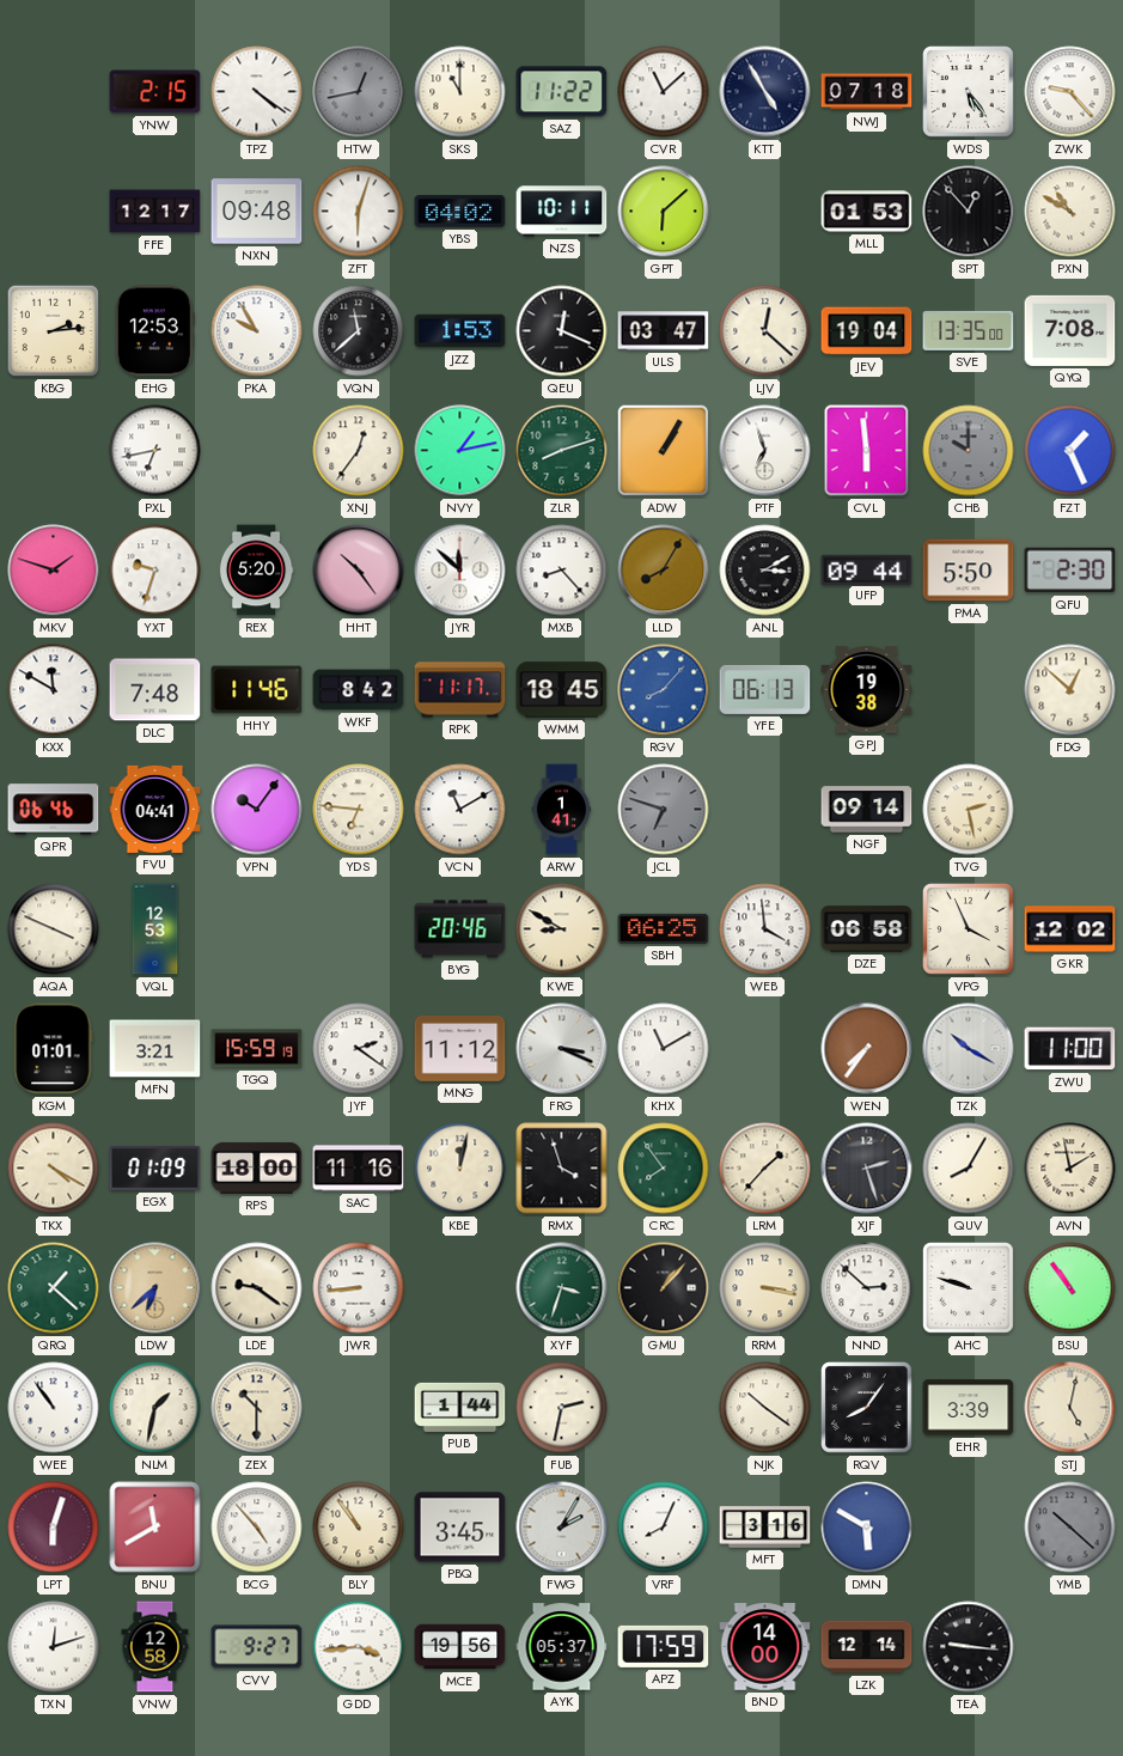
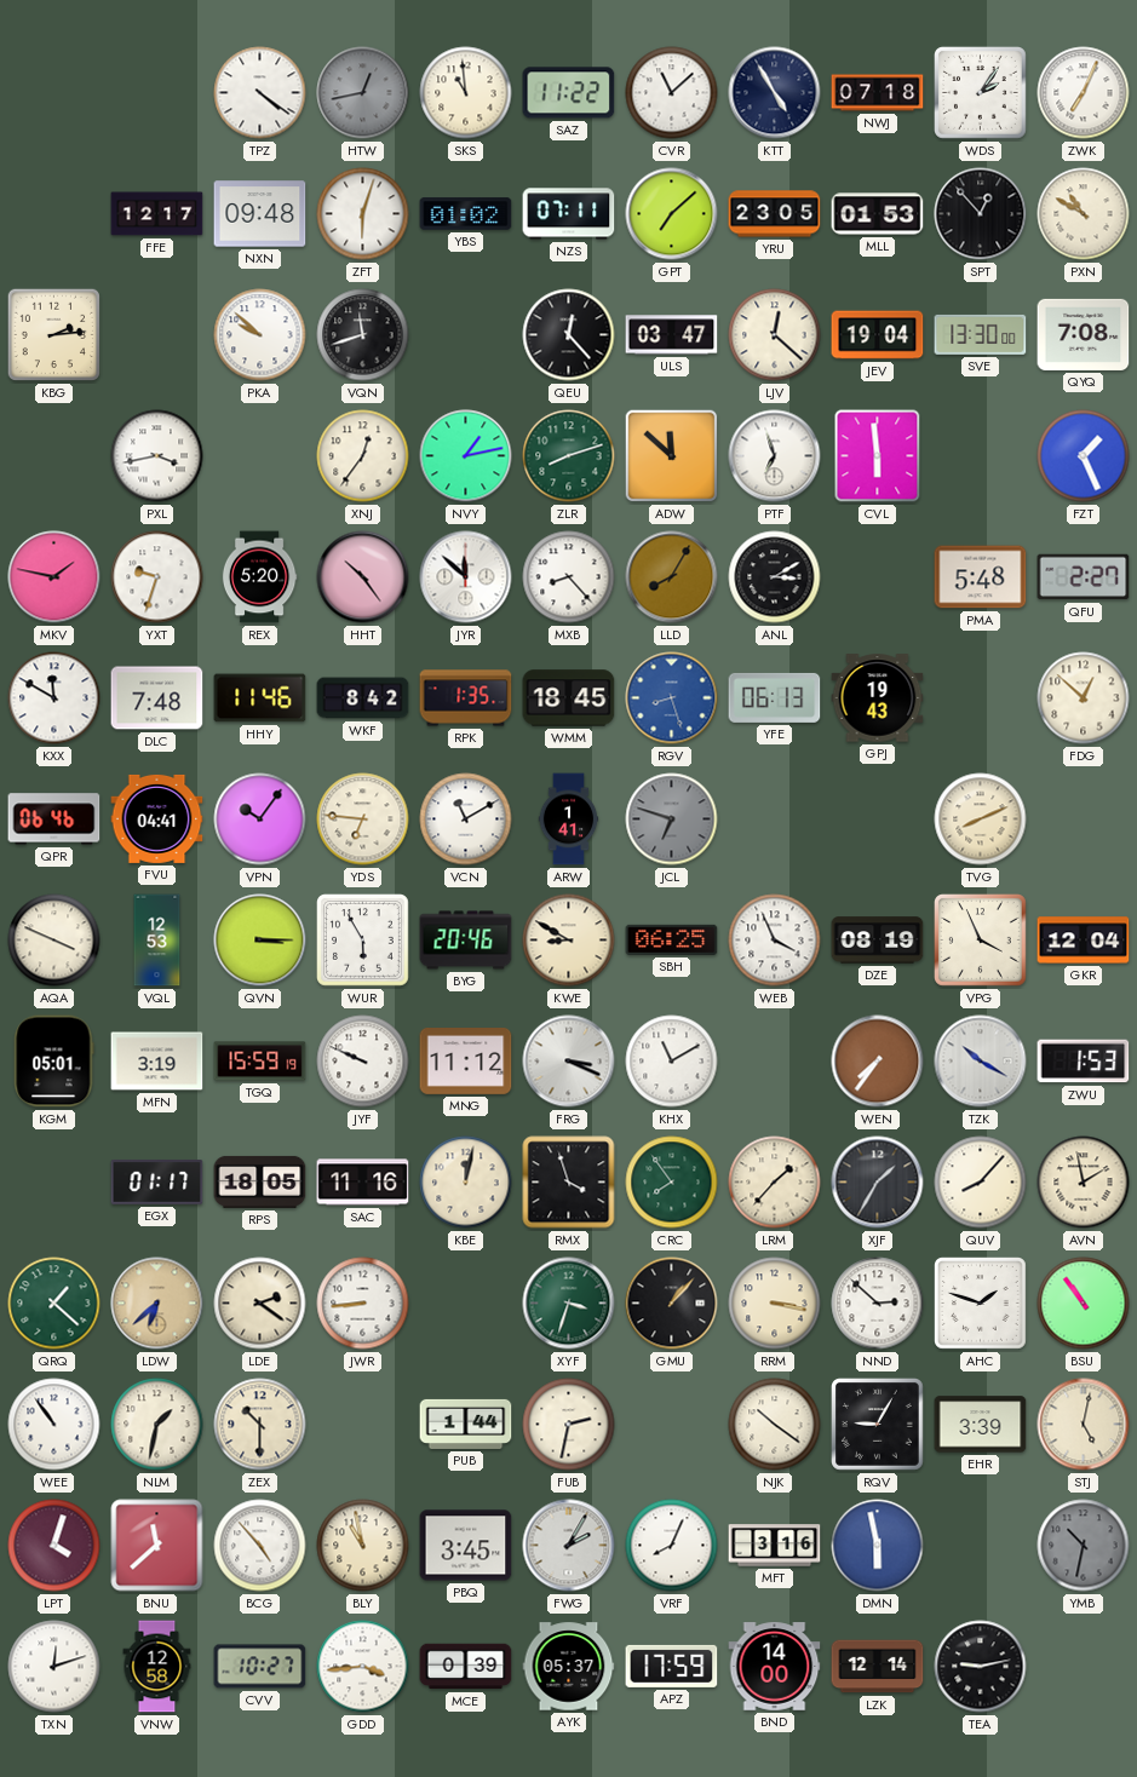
YNW: 2:15 -> none (155, 92)
SKS: 11:00 -> 10:59 (466, 93)
WDS: 5:24 -> 2:06 (981, 93)
ZWK: 9:23 -> 7:04 (1084, 93)
YBS: 04:02 -> 01:02 (466, 214)
NZS: 10:11 -> 07:11 (569, 214)
GPT: 6:08 -> 7:08 (672, 214)
YRU: none -> 23:05 (775, 214)
EHG: 12:53 -> none (154, 331)
PKA: 9:55 -> 9:52 (260, 335)
VQN: 11:38 -> 11:42 (363, 335)
JZZ: 1:53 -> none (460, 331)
QEU: 12:19 -> 12:23 (569, 335)
SVE: 13:35 -> 13:30 (981, 334)
PXL: 6:43 -> 3:43 (157, 456)
ADW: 1:05 -> 11:52 (672, 456)
CHB: 10:00 -> none (969, 451)
MKV: 1:48 -> 1:47 (54, 577)
UFP: 09:44 -> none (867, 569)
PMA: 5:50 -> 5:48 (981, 577)
QFU: 2:30 -> 2:27 (1084, 577)
RPK: 11:17 -> 1:35 (466, 698)
RGV: 8:07 -> 8:27 (672, 698)
GPJ: 19:38 -> 19:43 (878, 698)
NGF: 09:14 -> none (867, 810)
TVG: 2:28 -> 8:11 (981, 820)
QVN: none -> 3:15 (260, 941)
WUR: none -> 5:55 (363, 941)
WEB: 3:59 -> 3:56 (775, 941)
DZE: 06:58 -> 08:19 (878, 941)
GKR: 12:02 -> 12:04 (1084, 941)
KGM: 01:01 -> 05:01 (54, 1062)
MFN: 3:21 -> 3:19 (157, 1062)
JYF: 2:21 -> 9:49 (363, 1062)
ZWU: 11:00 -> 1:53 (1084, 1062)
TKX: 4:20 -> none (54, 1169)
EGX: 01:09 -> 01:17 (157, 1183)
RPS: 18:00 -> 18:05 (260, 1181)
XJF: 2:27 -> 1:35 (878, 1183)
QUV: 8:05 -> 8:07 (981, 1183)
LDE: 9:21 -> 2:21 (260, 1304)
AHC: 9:48 -> 1:48 (981, 1304)
RQV: 8:06 -> 9:05 (878, 1425)
LPT: 6:03 -> 4:03 (54, 1546)
BNU: 11:40 -> 11:38 (157, 1546)
BLY: 10:54 -> 10:58 (363, 1546)
DMN: 5:50 -> 5:58 (878, 1546)
YMB: 10:22 -> 10:32 (1084, 1546)
CVV: 9:27 -> 10:27 (260, 1667)
MCE: 19:56 -> 0:39 (466, 1667)
TEA: 9:16 -> 9:13 (981, 1667)
